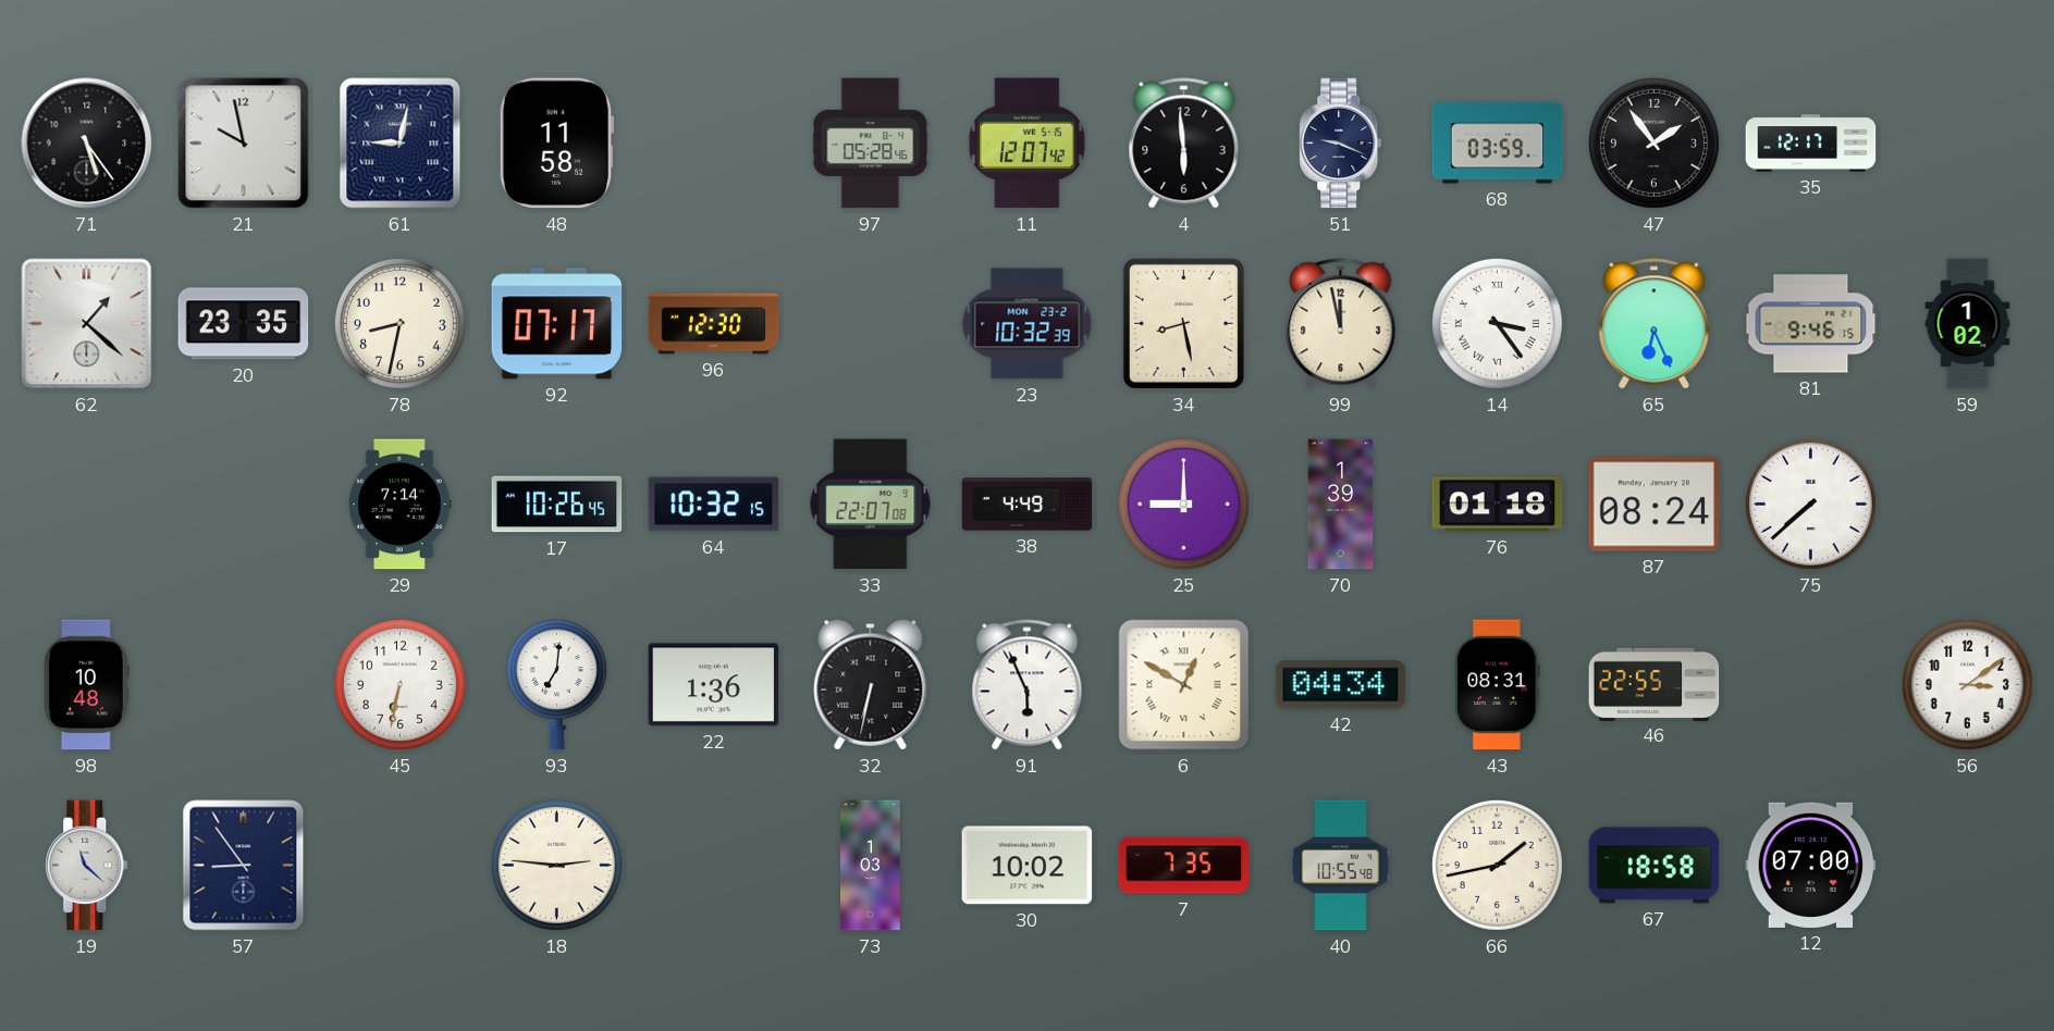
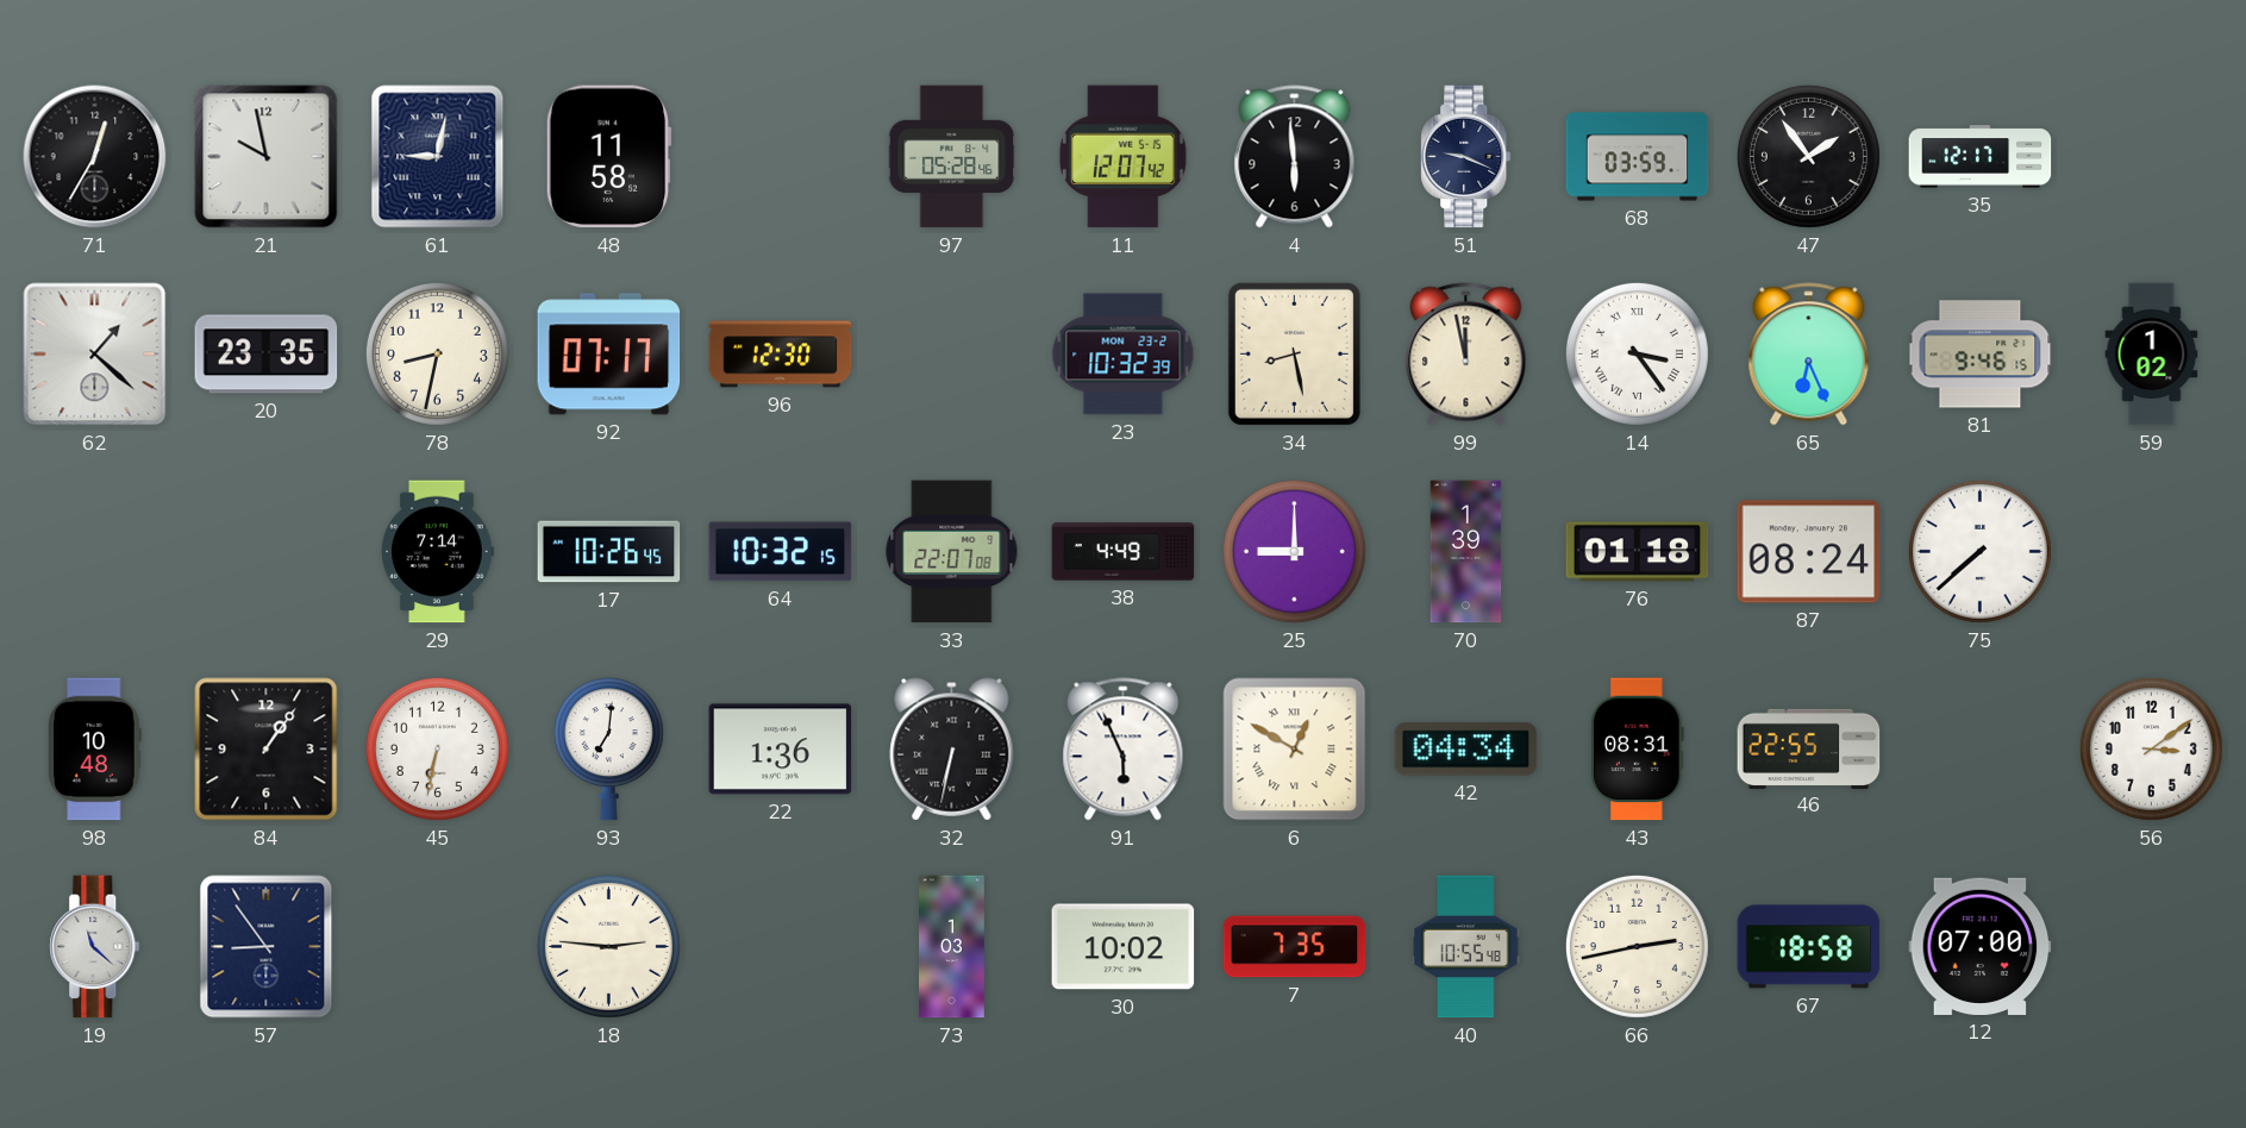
71: 5:24 -> 12:35 (95, 157)
84: none -> 1:06 (267, 750)
66: 1:43 -> 2:43 (1637, 946)
